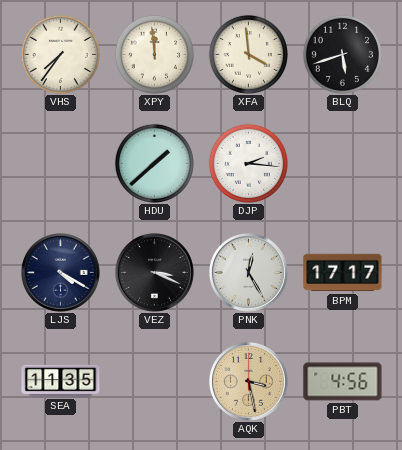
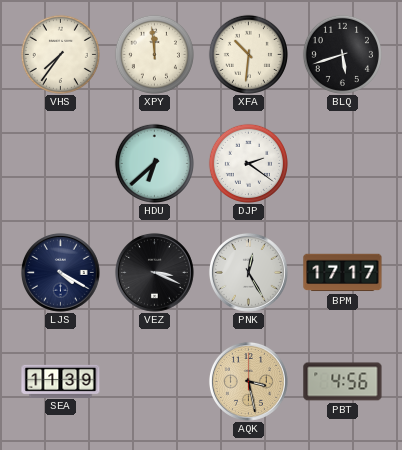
XFA: 3:59 -> 10:31 (248, 54)
HDU: 1:38 -> 6:38 (154, 163)
DJP: 2:16 -> 2:21 (248, 163)
SEA: 11:35 -> 11:39 (61, 381)
